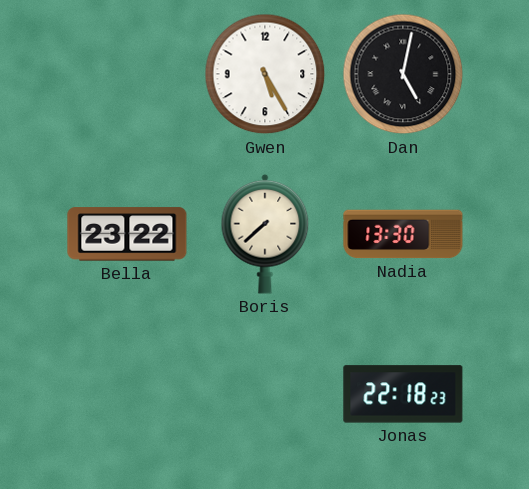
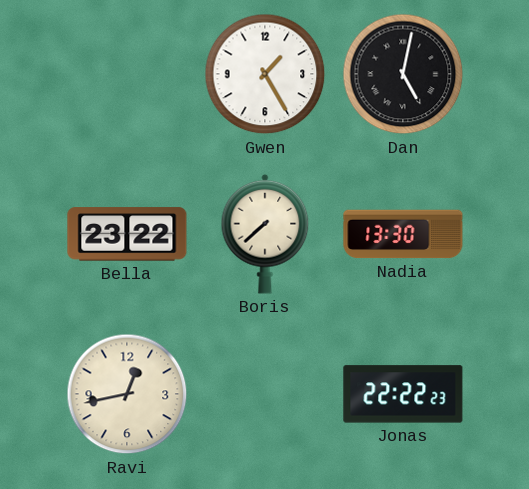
Gwen: 5:25 -> 1:25 (265, 74)
Ravi: none -> 12:43 (127, 394)
Jonas: 22:18 -> 22:22 (403, 394)
